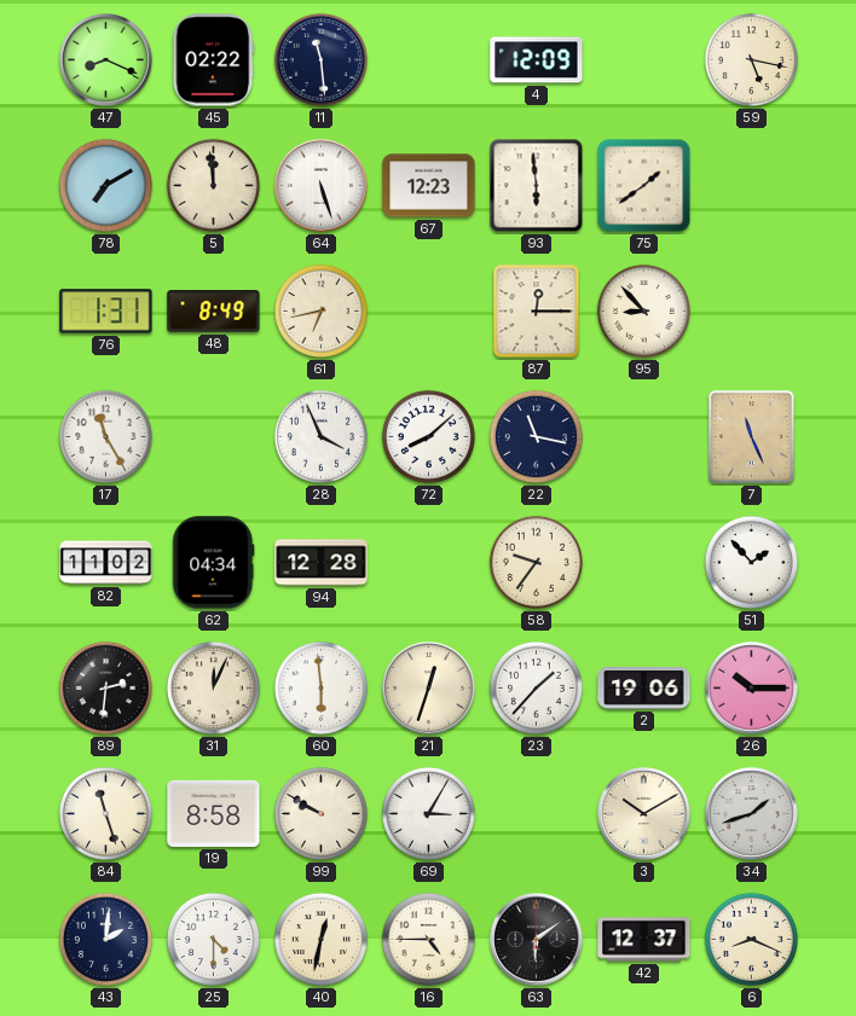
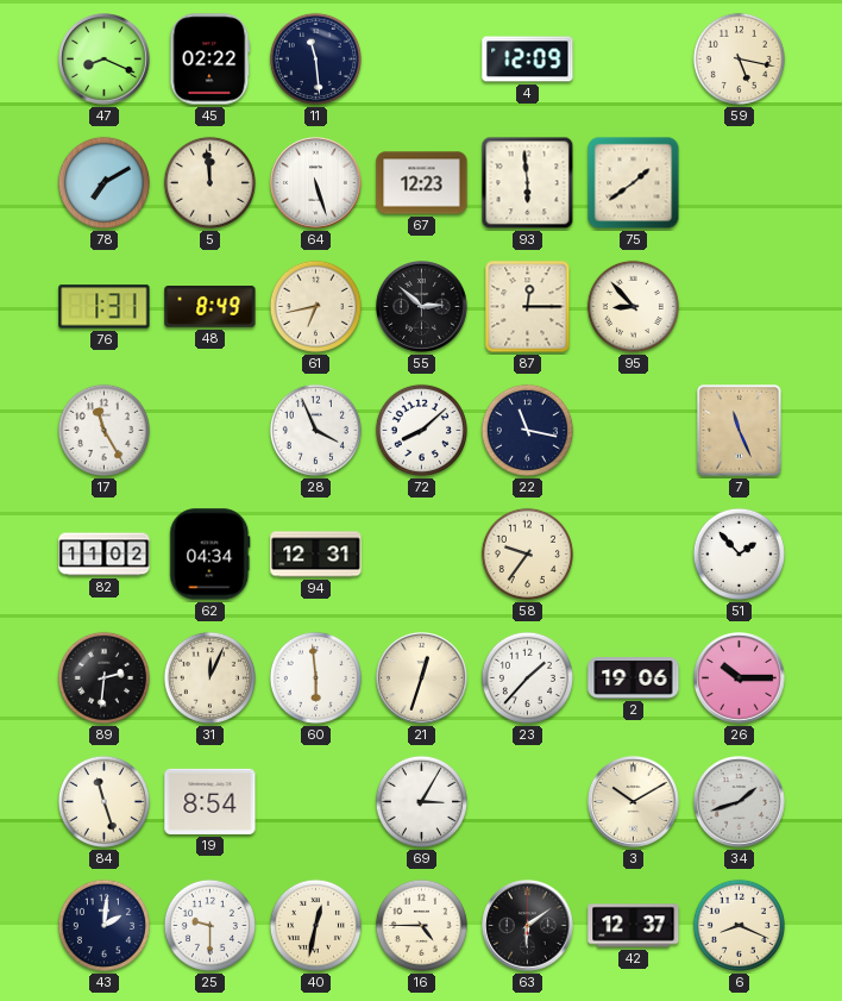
55: none -> 2:52 (422, 307)
94: 12:28 -> 12:31 (316, 555)
19: 8:58 -> 8:54 (211, 801)
99: 9:50 -> none (320, 813)
25: 4:30 -> 9:30 (209, 925)
